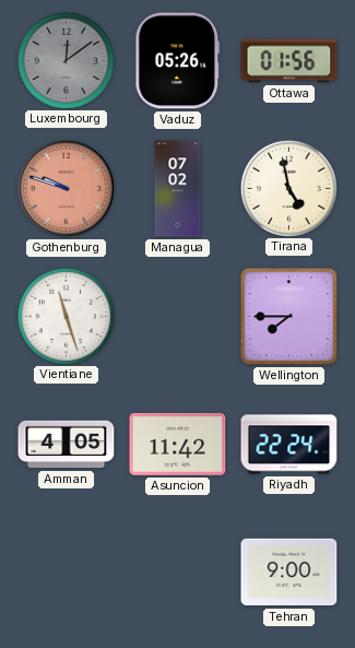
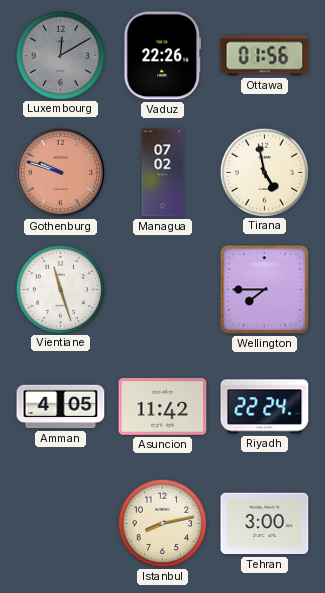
Luxembourg: 12:09 -> 12:10 (60, 55)
Vaduz: 05:26 -> 22:26 (163, 56)
Istanbul: none -> 8:13 (162, 523)
Tehran: 9:00 -> 3:00 (265, 524)
